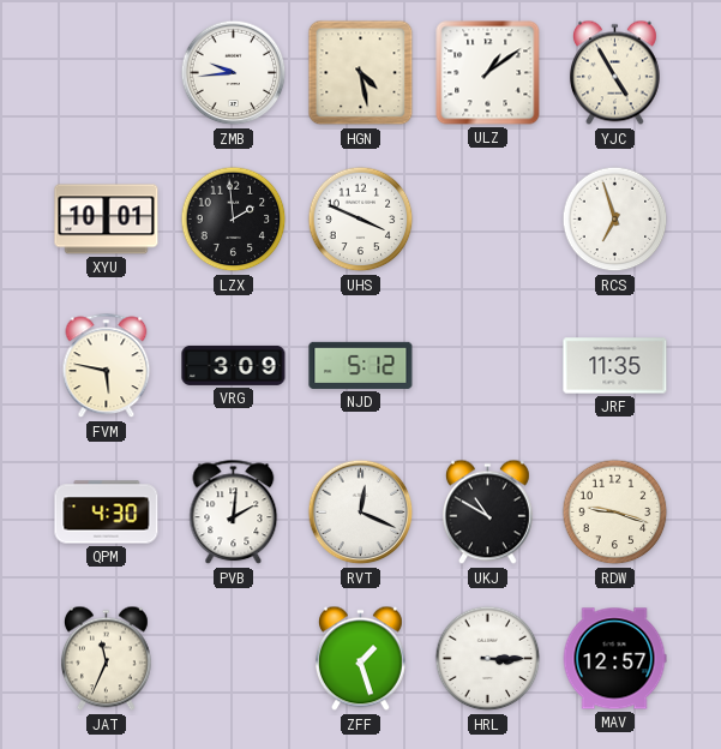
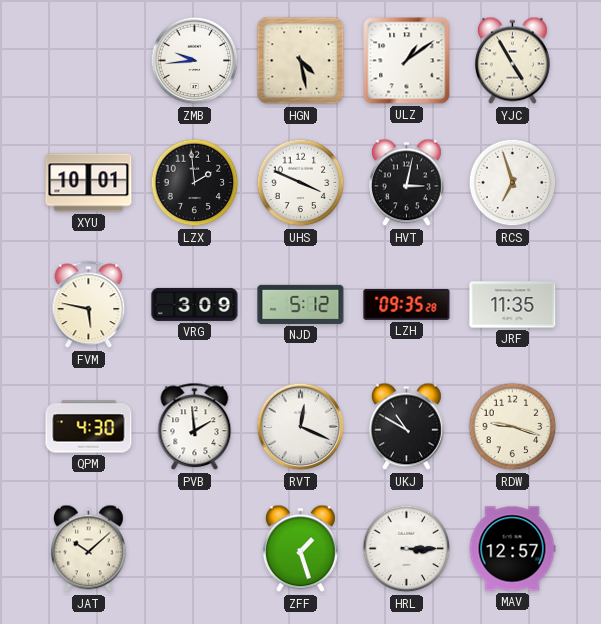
HVT: none -> 3:02 (407, 183)
LZH: none -> 09:35 (407, 305)
PVB: 2:01 -> 1:59 (195, 427)
JAT: 11:34 -> 10:08 (89, 549)
